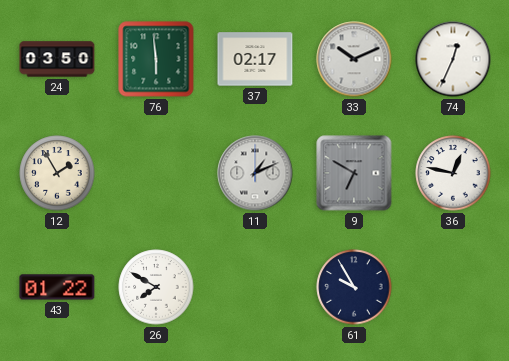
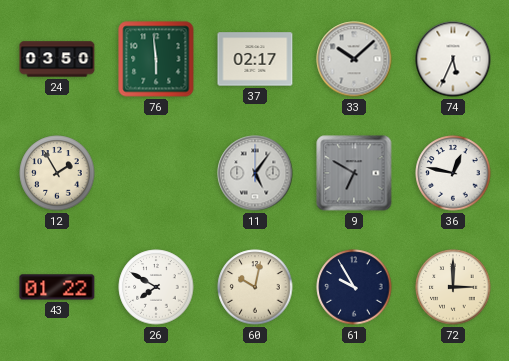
33: 10:11 -> 10:08 (354, 59)
74: 12:34 -> 5:34 (453, 59)
11: 1:11 -> 5:06 (255, 173)
60: none -> 10:02 (255, 287)
72: none -> 3:00 (453, 287)
